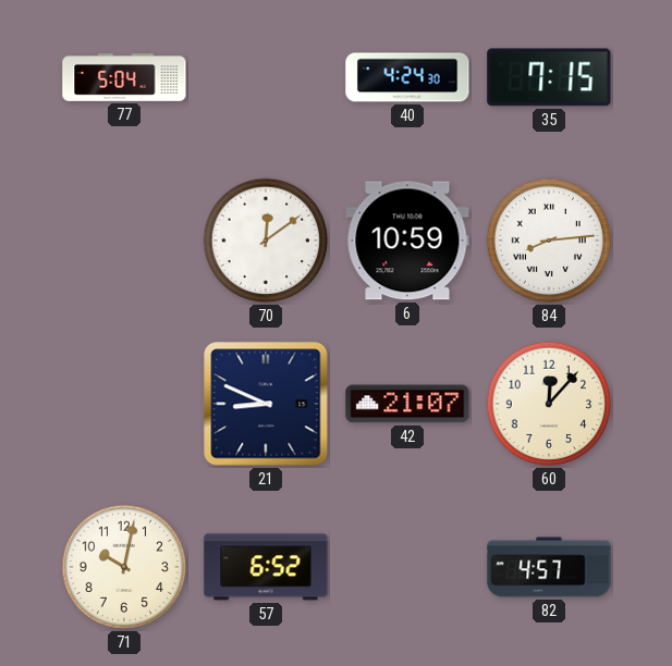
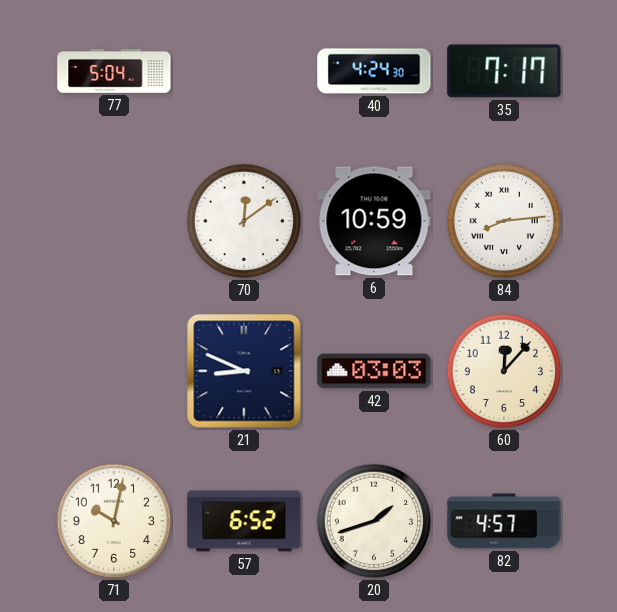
35: 7:15 -> 7:17 (504, 71)
42: 21:07 -> 03:03 (374, 371)
20: none -> 1:42 (374, 521)
